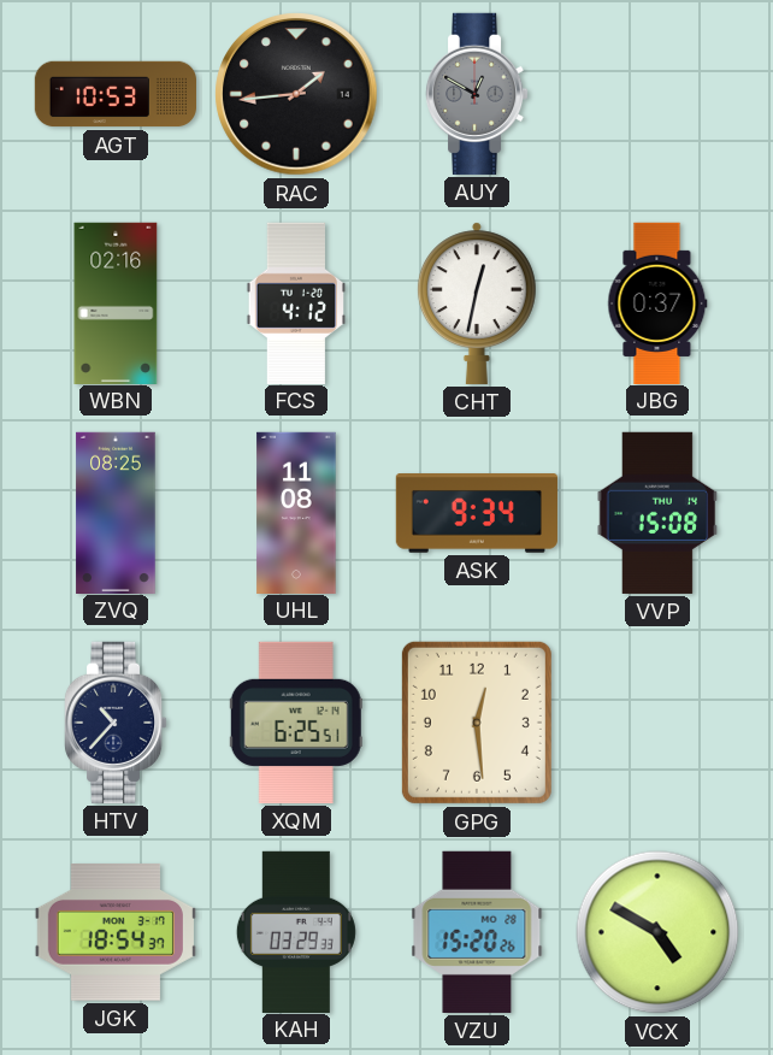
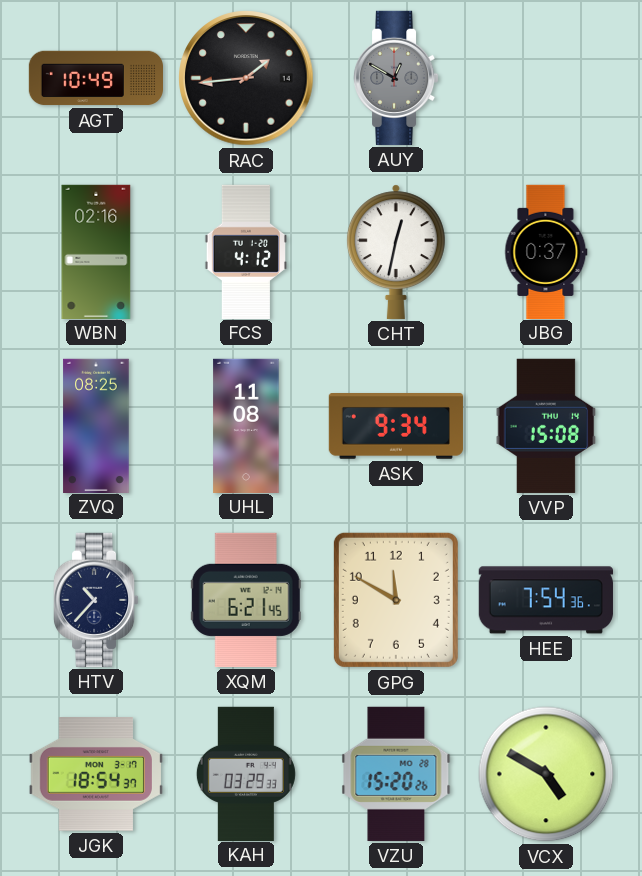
AGT: 10:53 -> 10:49 (95, 78)
XQM: 6:25 -> 6:21 (246, 600)
GPG: 12:29 -> 11:50 (396, 600)
HEE: none -> 7:54 (546, 600)
